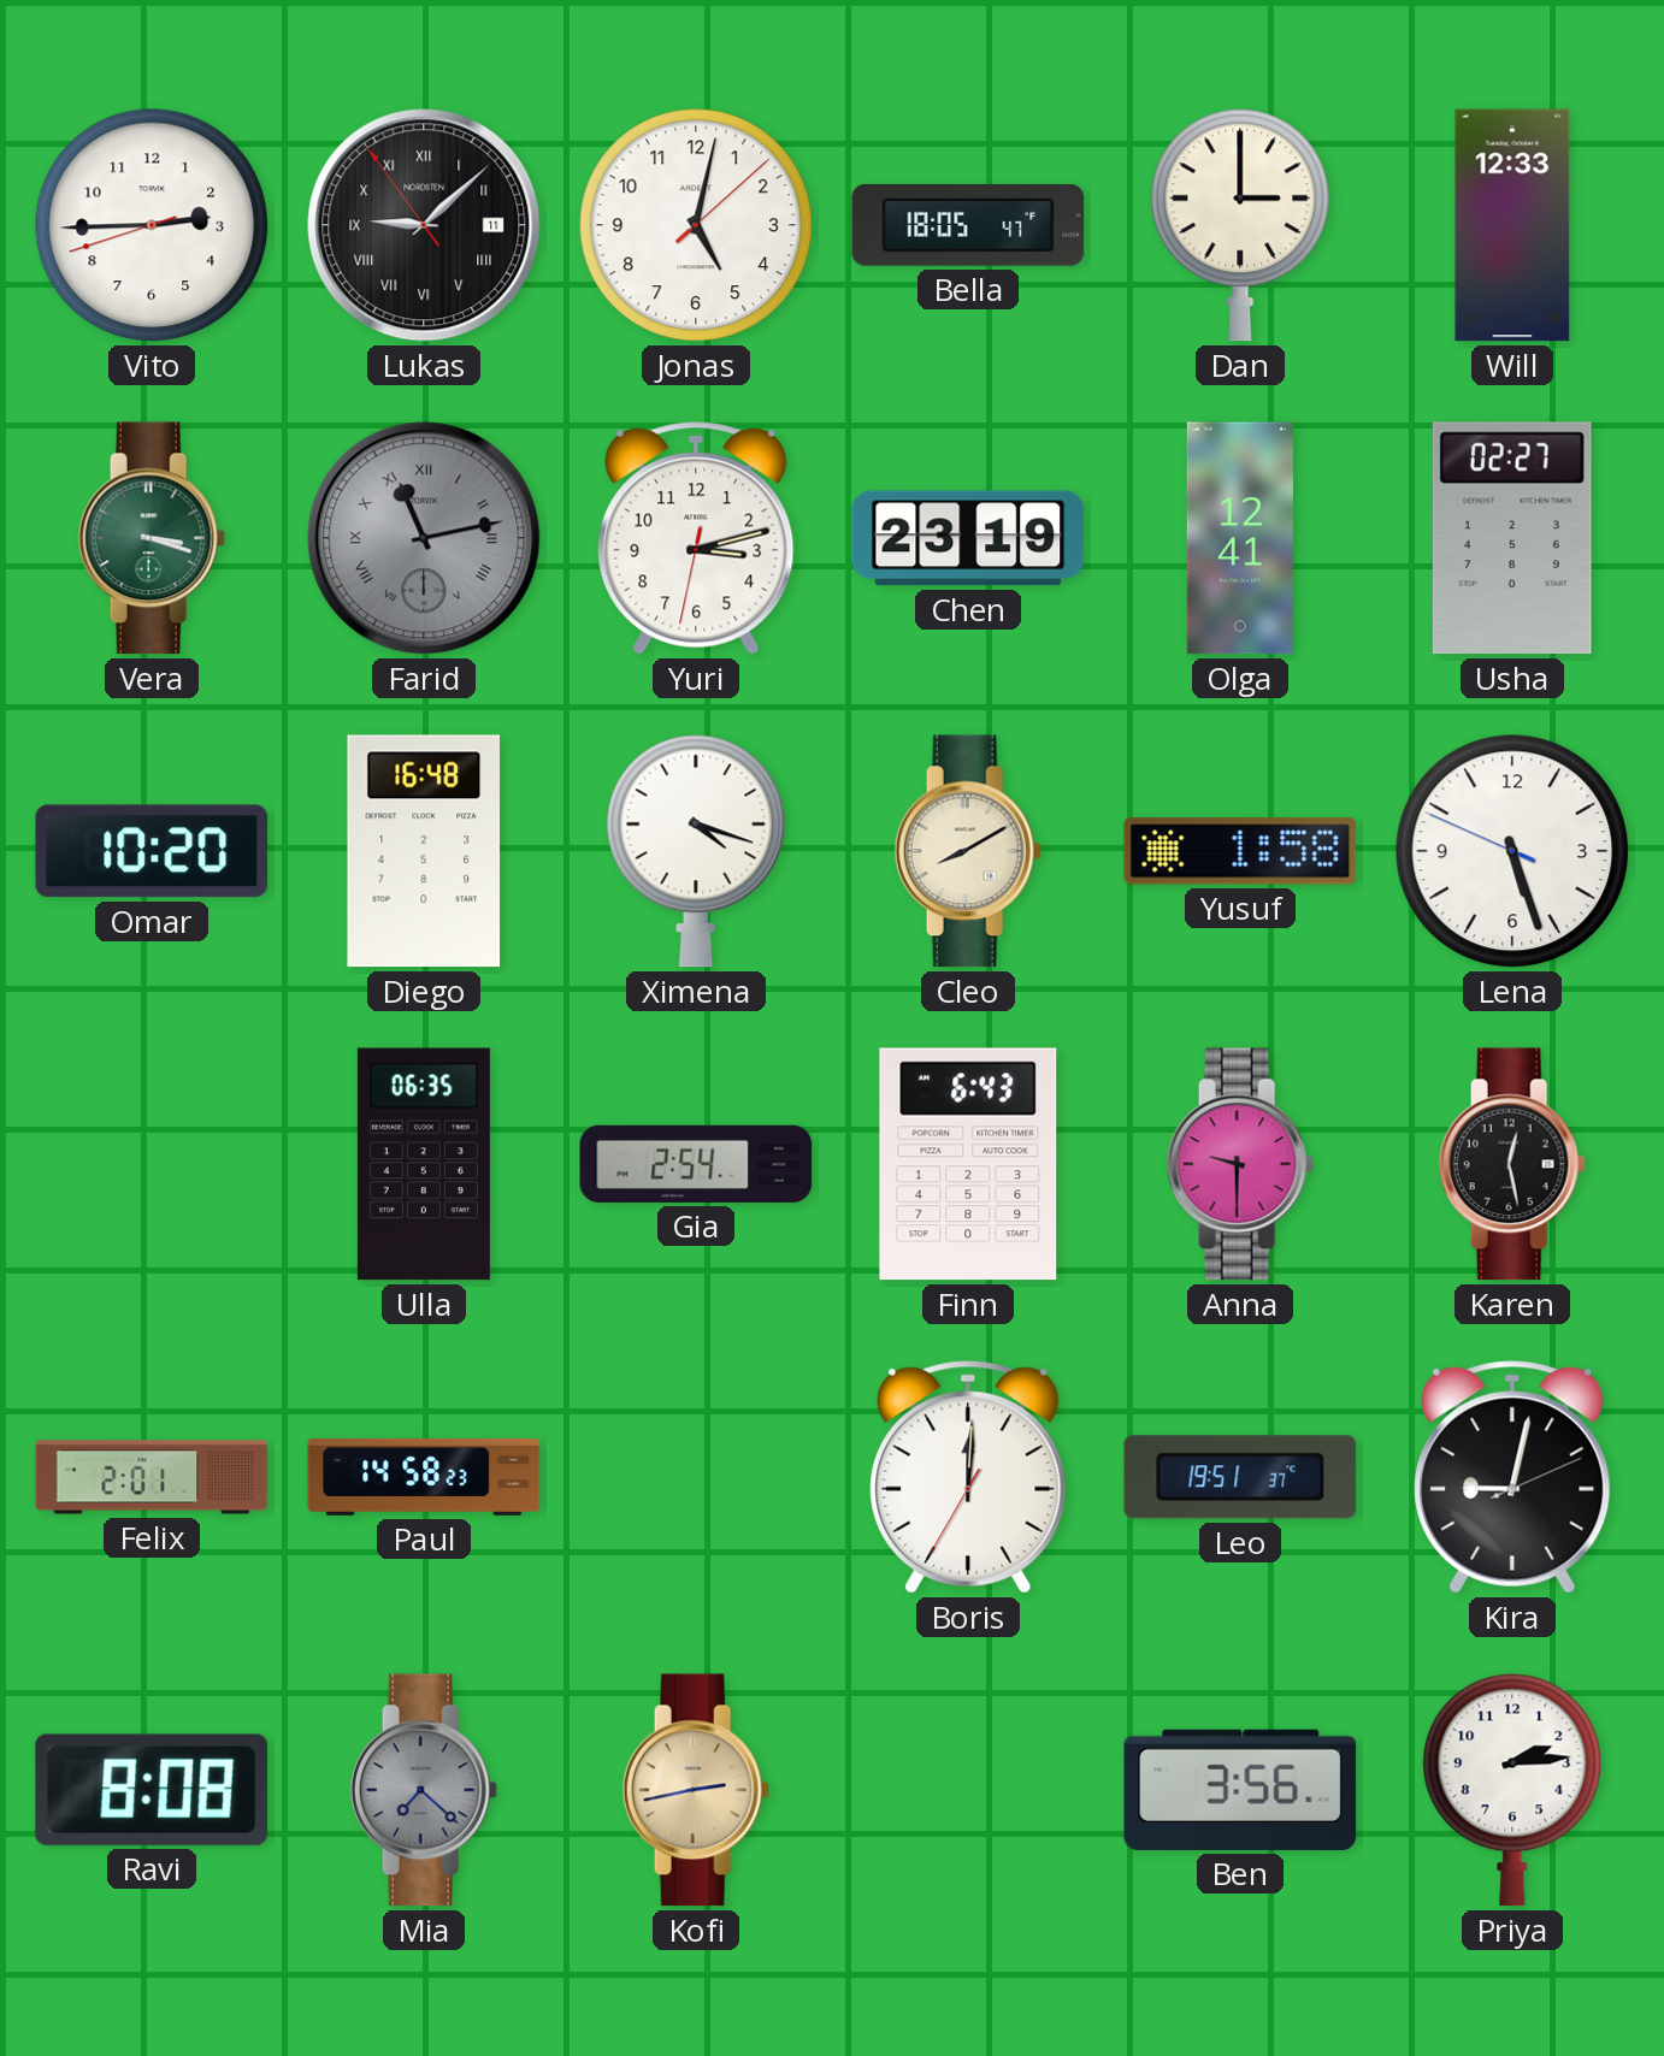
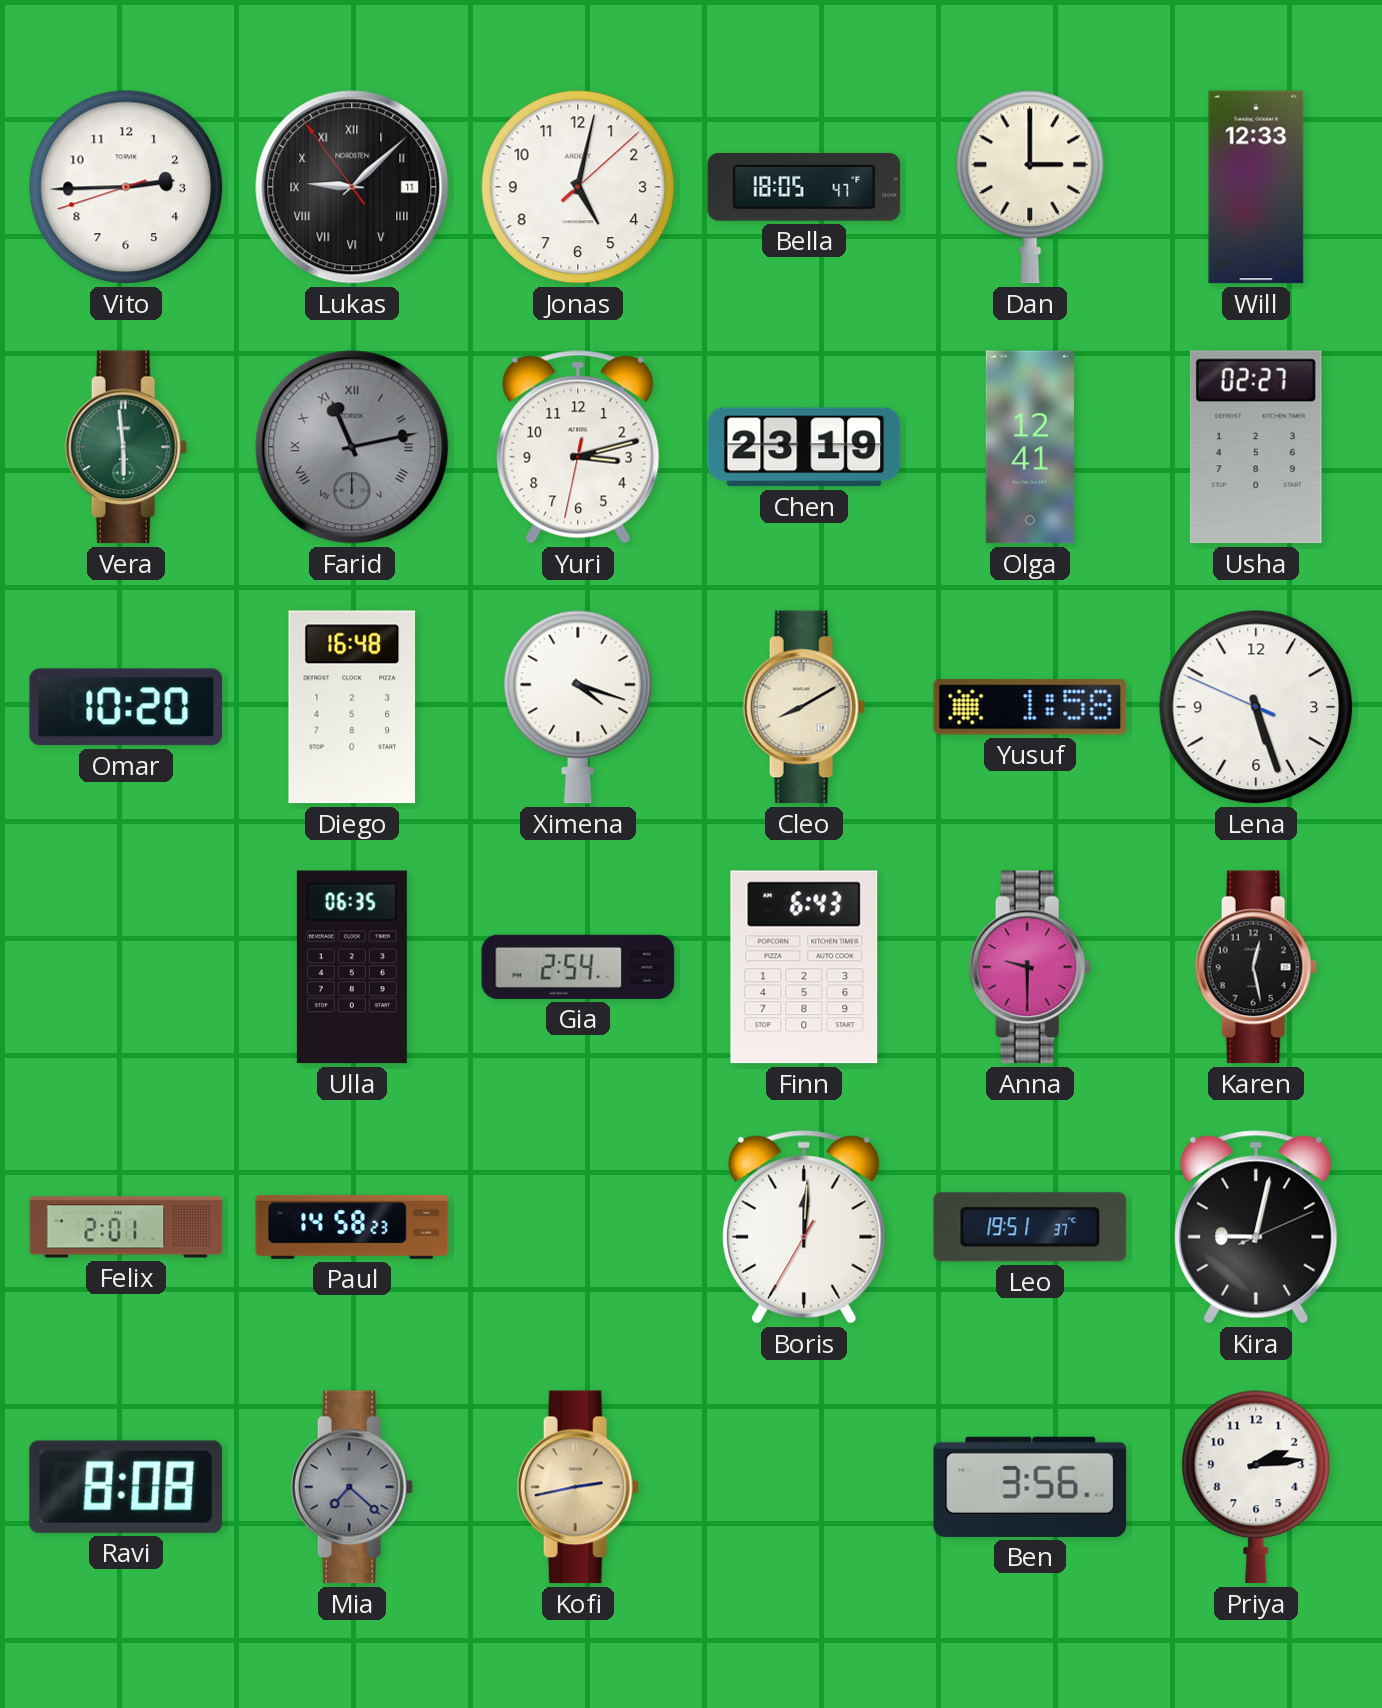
Vera: 3:18 -> 5:59 (126, 447)
